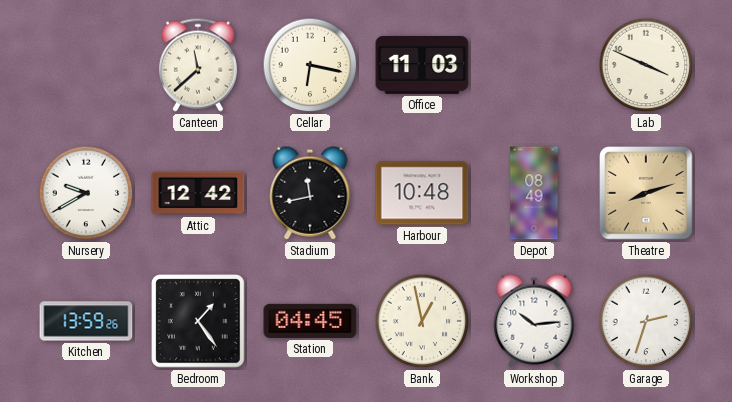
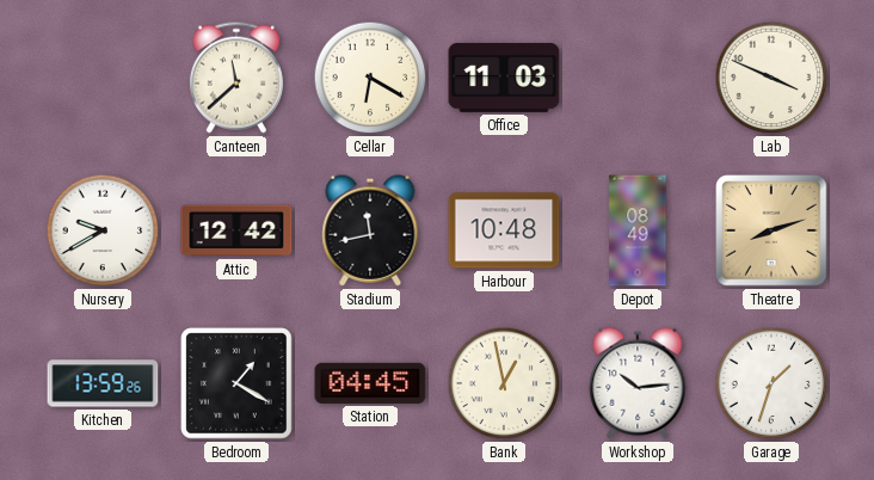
Cellar: 6:17 -> 6:20 (370, 78)
Bedroom: 1:24 -> 1:20 (236, 383)
Garage: 2:33 -> 1:33 (771, 383)
